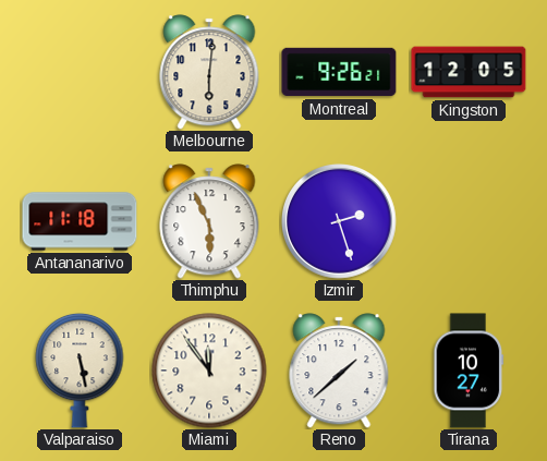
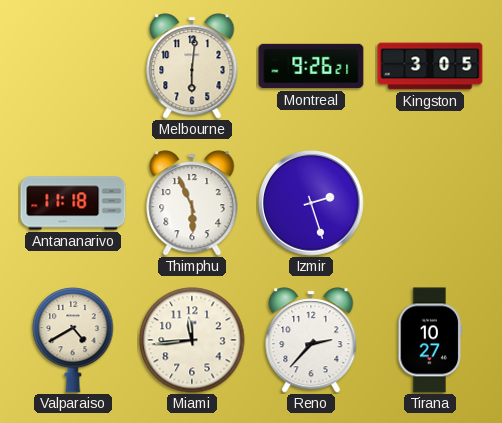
Kingston: 12:05 -> 3:05 (430, 66)
Valparaiso: 5:28 -> 4:40 (73, 340)
Miami: 11:54 -> 11:44 (192, 340)
Reno: 1:38 -> 2:37 (311, 340)
